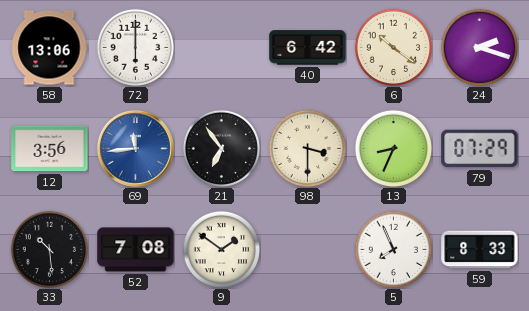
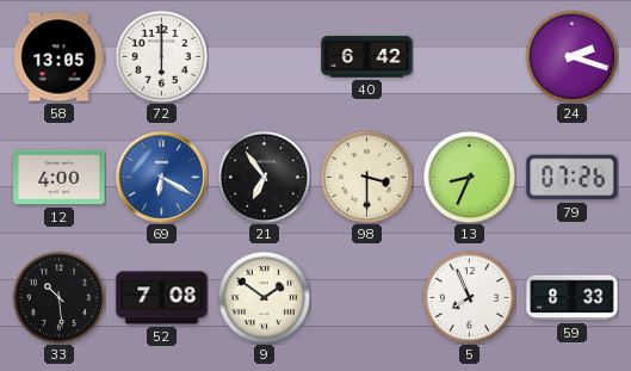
58: 13:06 -> 13:05 (58, 57)
6: 10:21 -> none (393, 47)
12: 3:56 -> 4:00 (60, 178)
69: 11:44 -> 6:20 (161, 177)
79: 07:29 -> 07:26 (573, 178)
